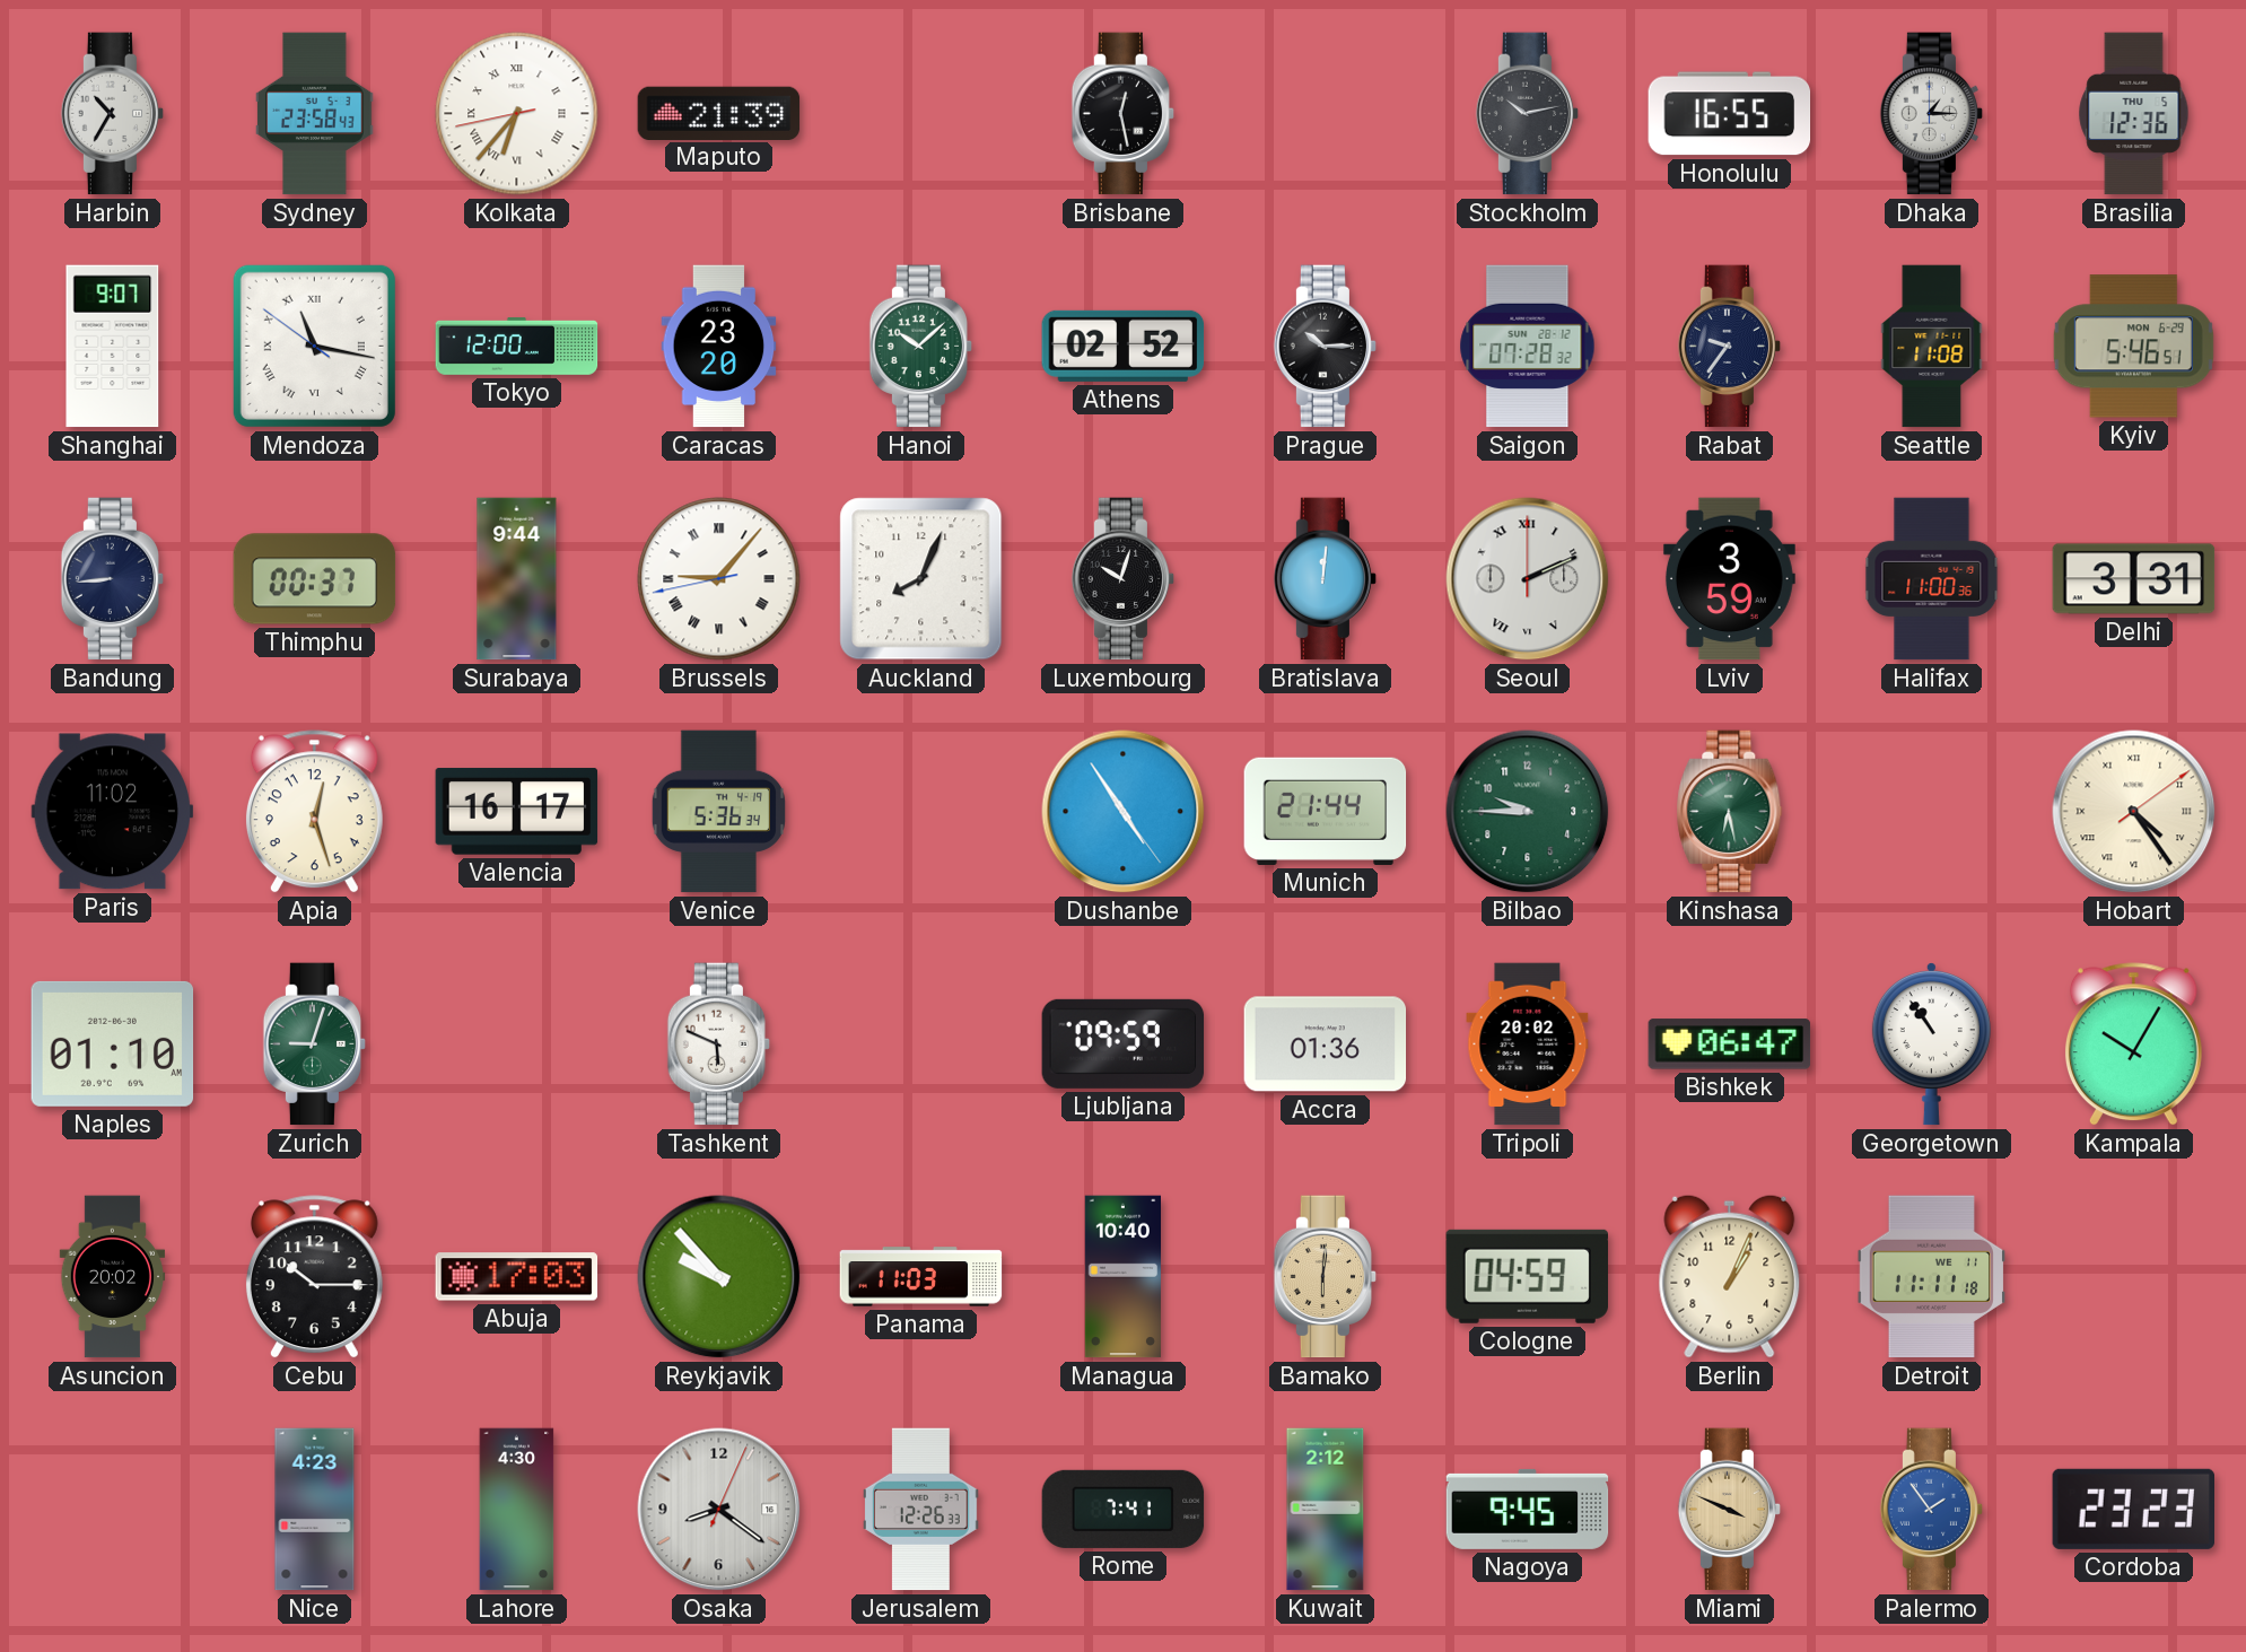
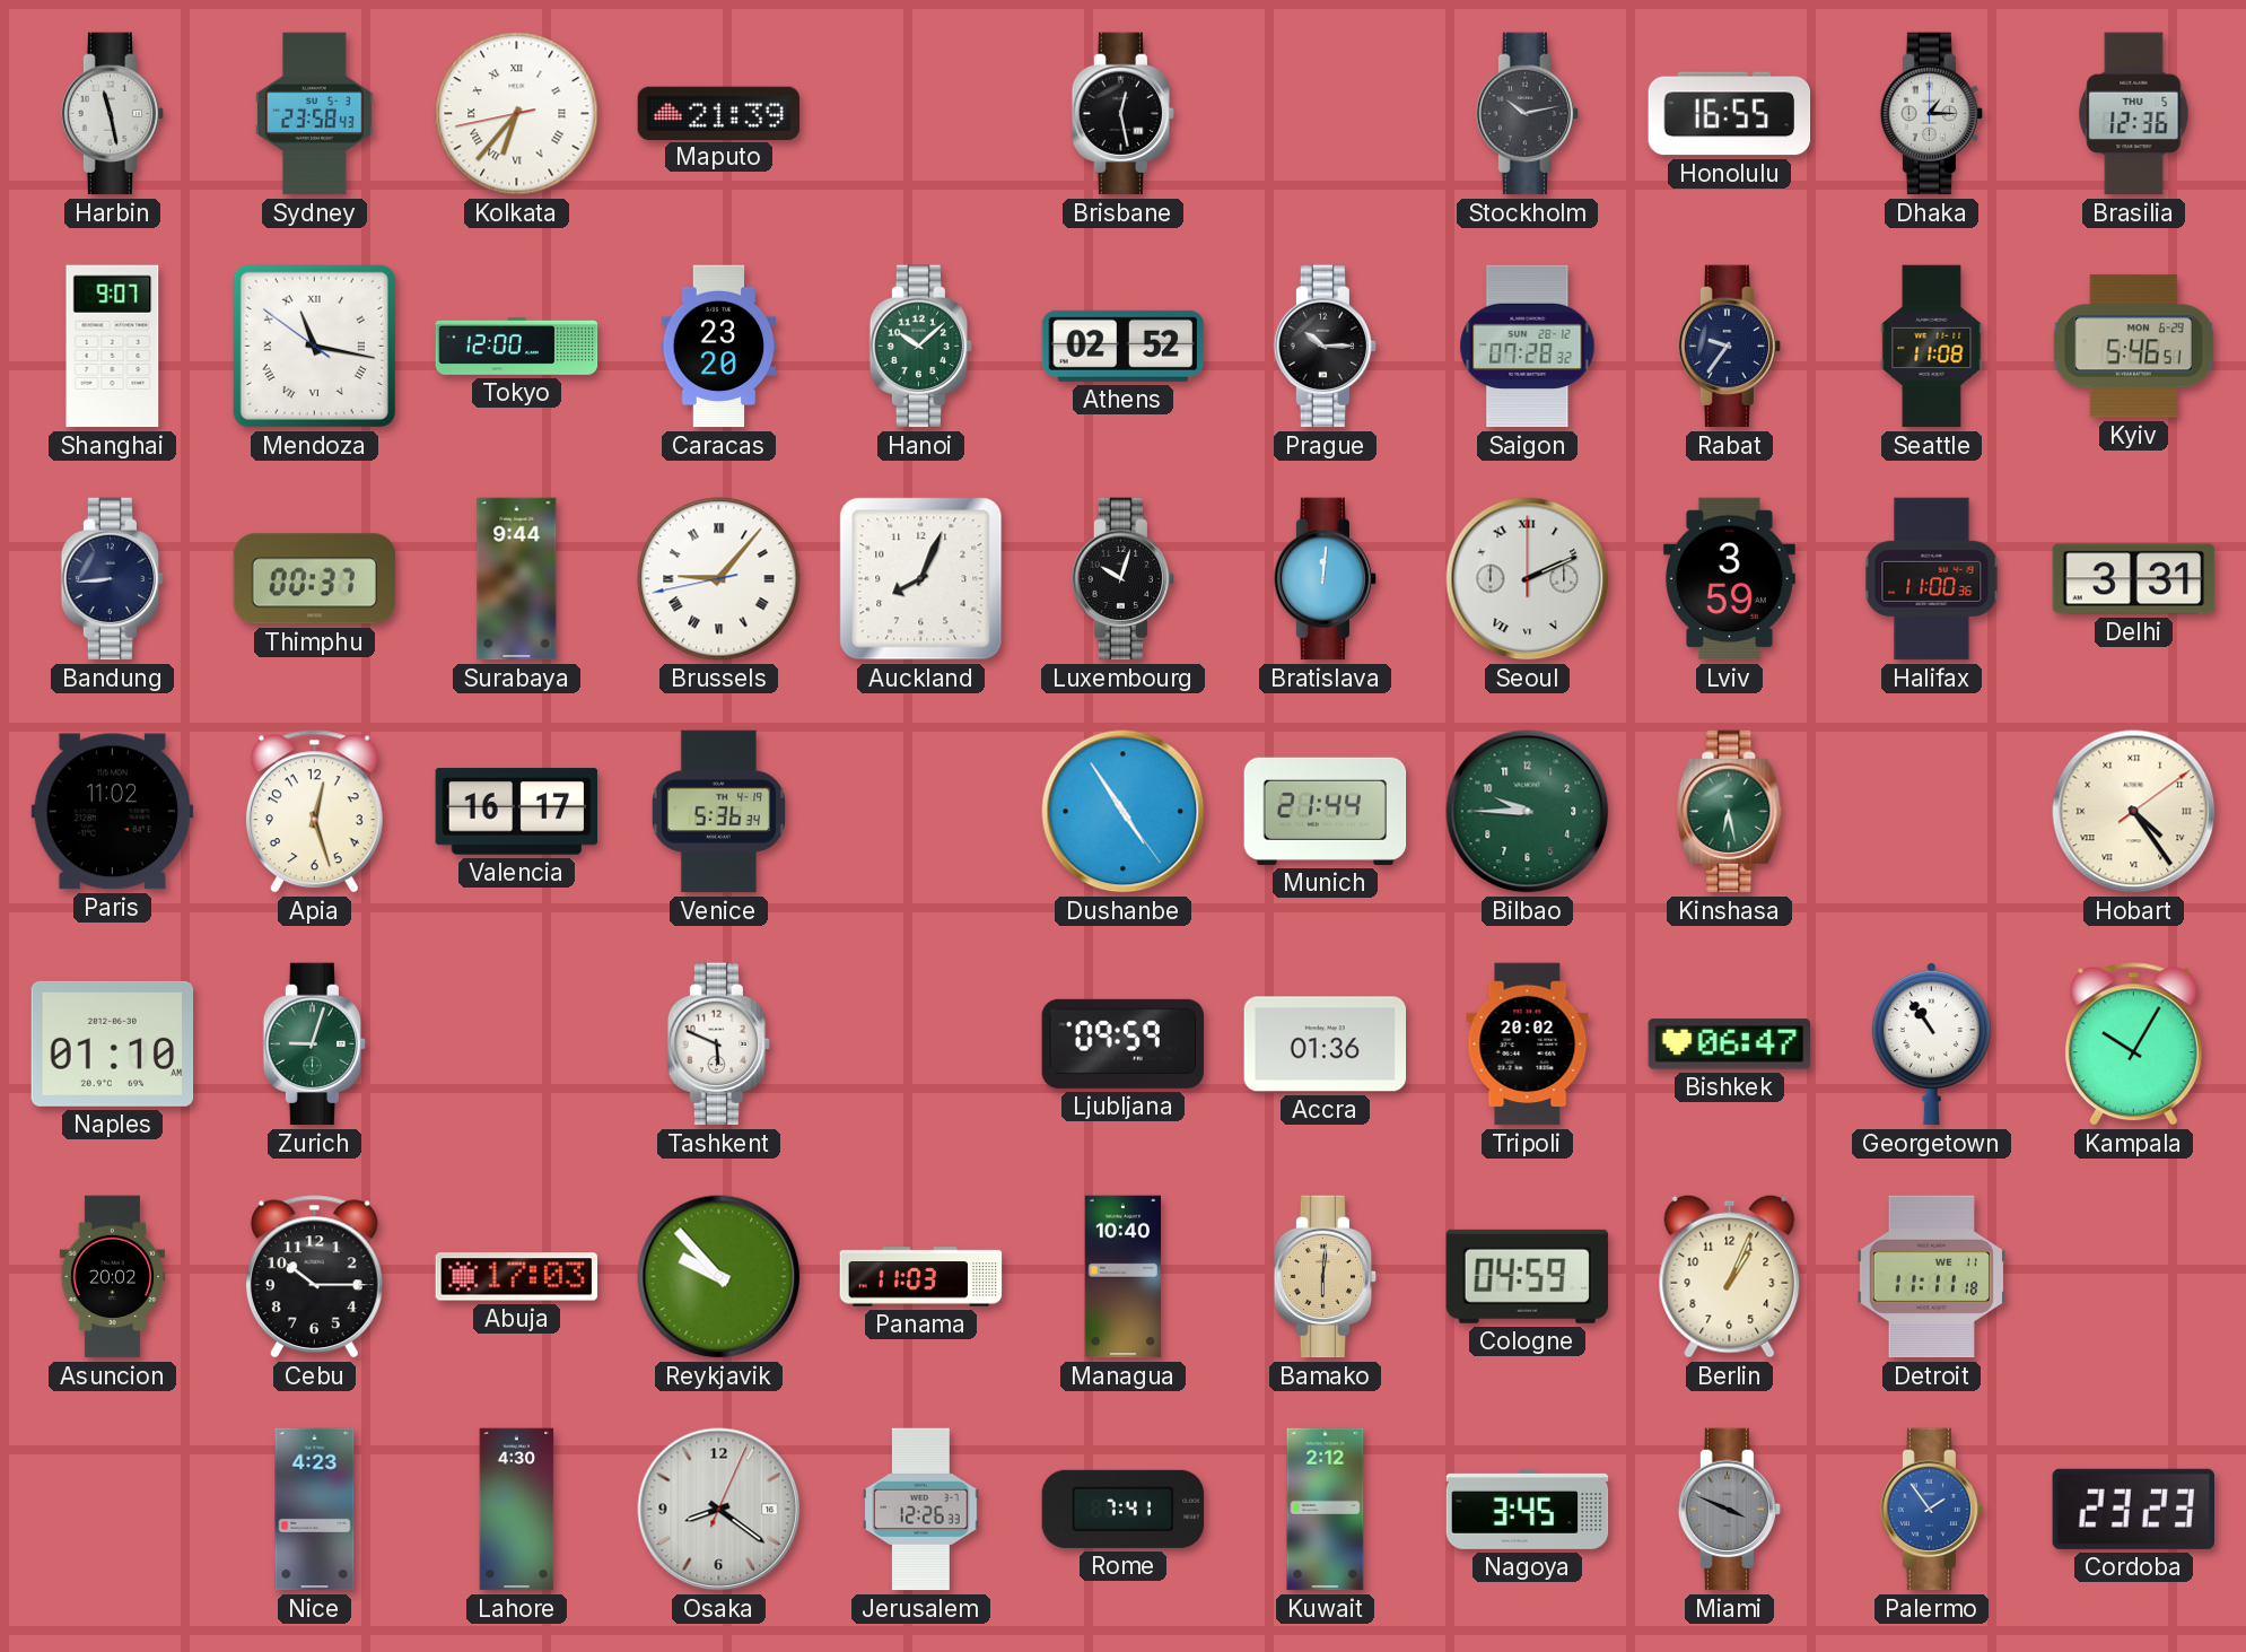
Harbin: 10:35 -> 11:28 (113, 114)
Nagoya: 9:45 -> 3:45 (1528, 1509)
Miami dial: champagne -> grey (1730, 1510)
